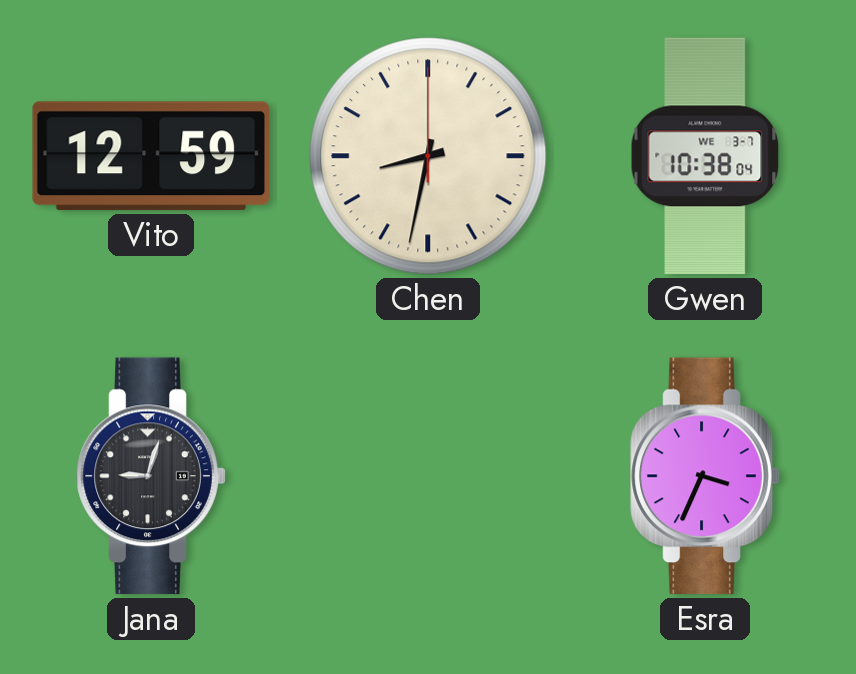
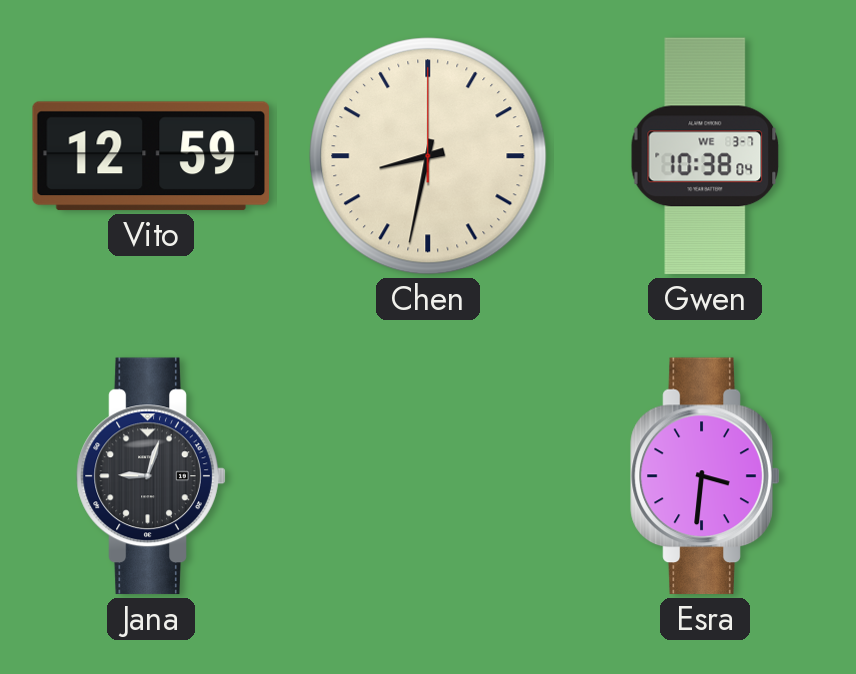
Esra: 3:34 -> 3:31 (705, 476)
